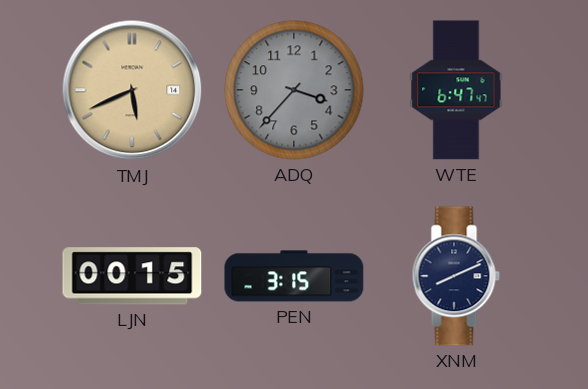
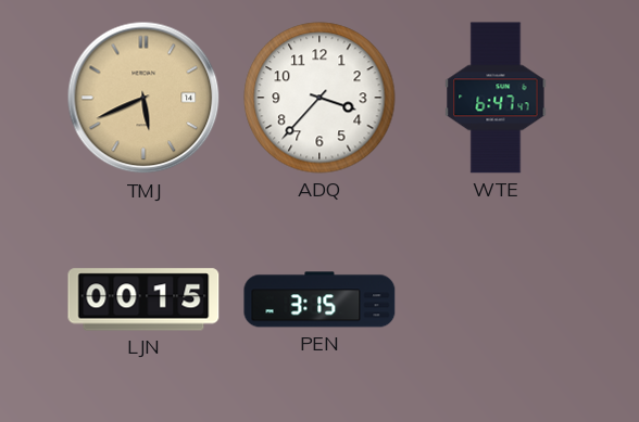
ADQ dial: grey -> white (319, 98)
XNM: 8:11 -> none (456, 276)
